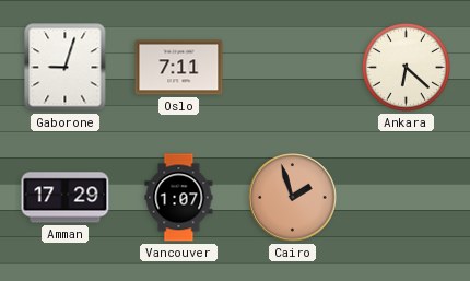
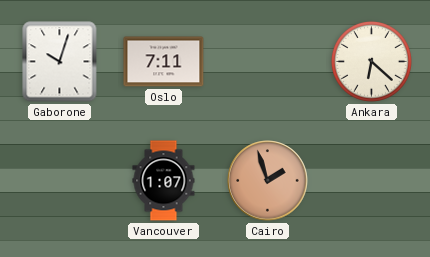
Gaborone: 9:03 -> 10:03 (60, 62)
Amman: 17:29 -> none (66, 198)
